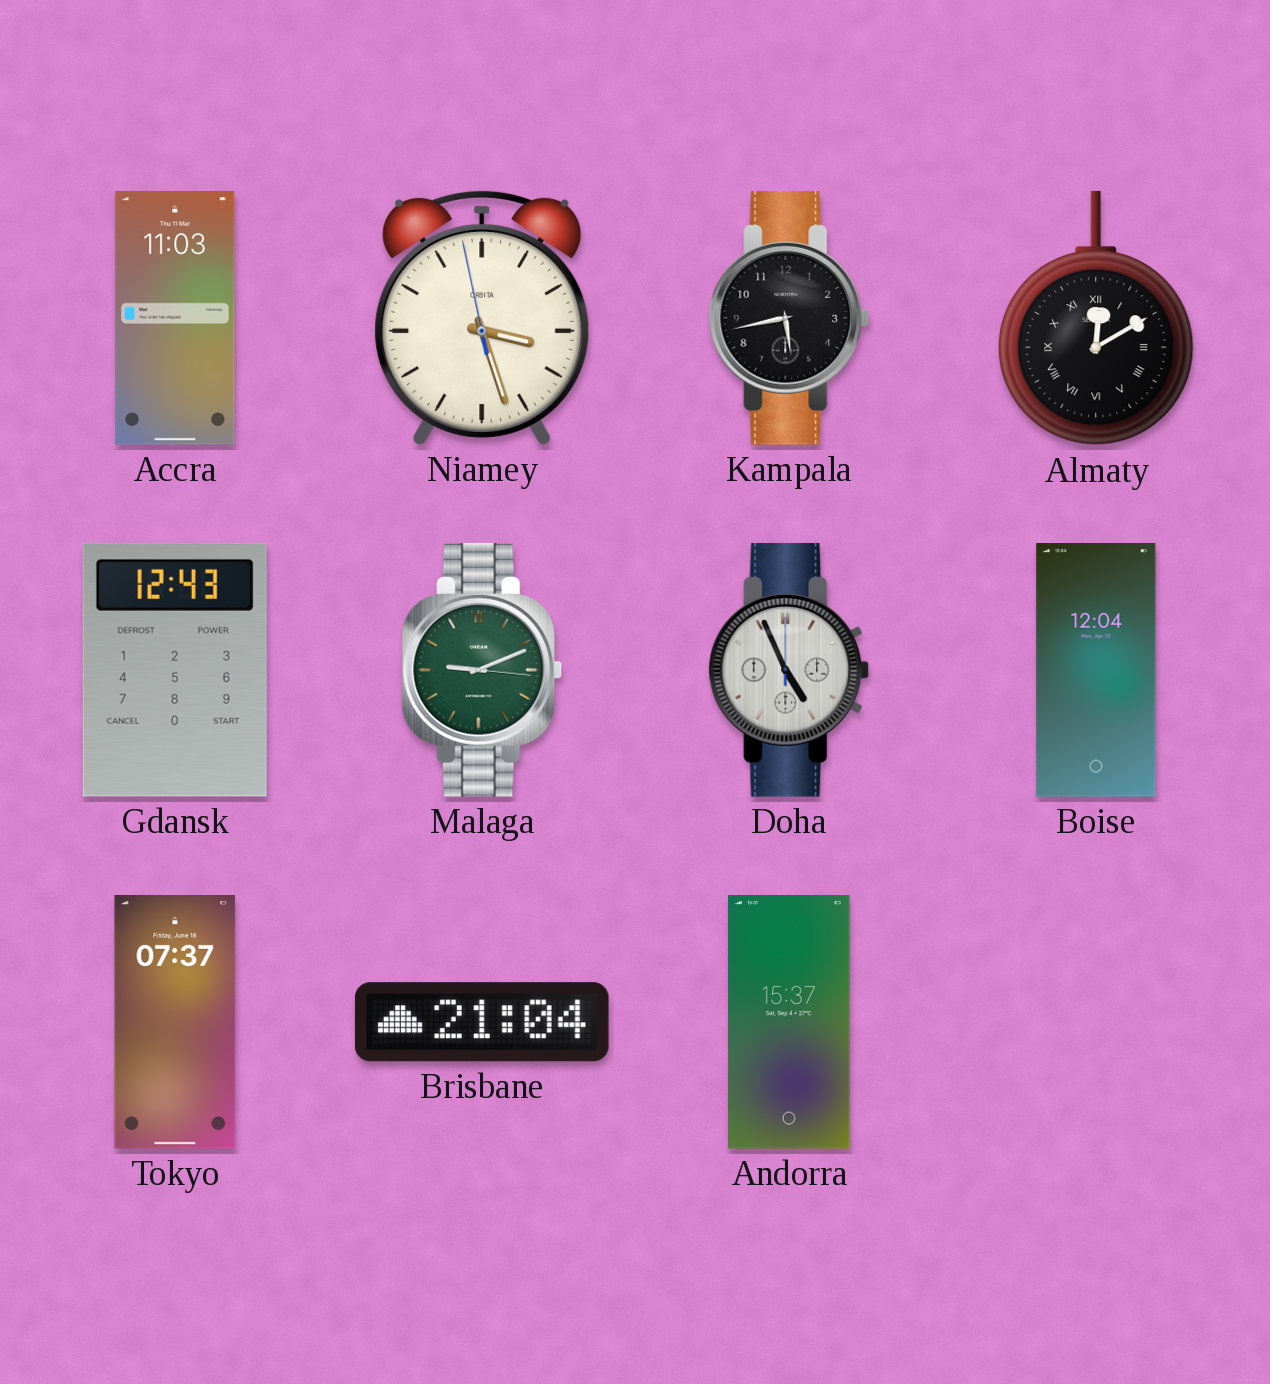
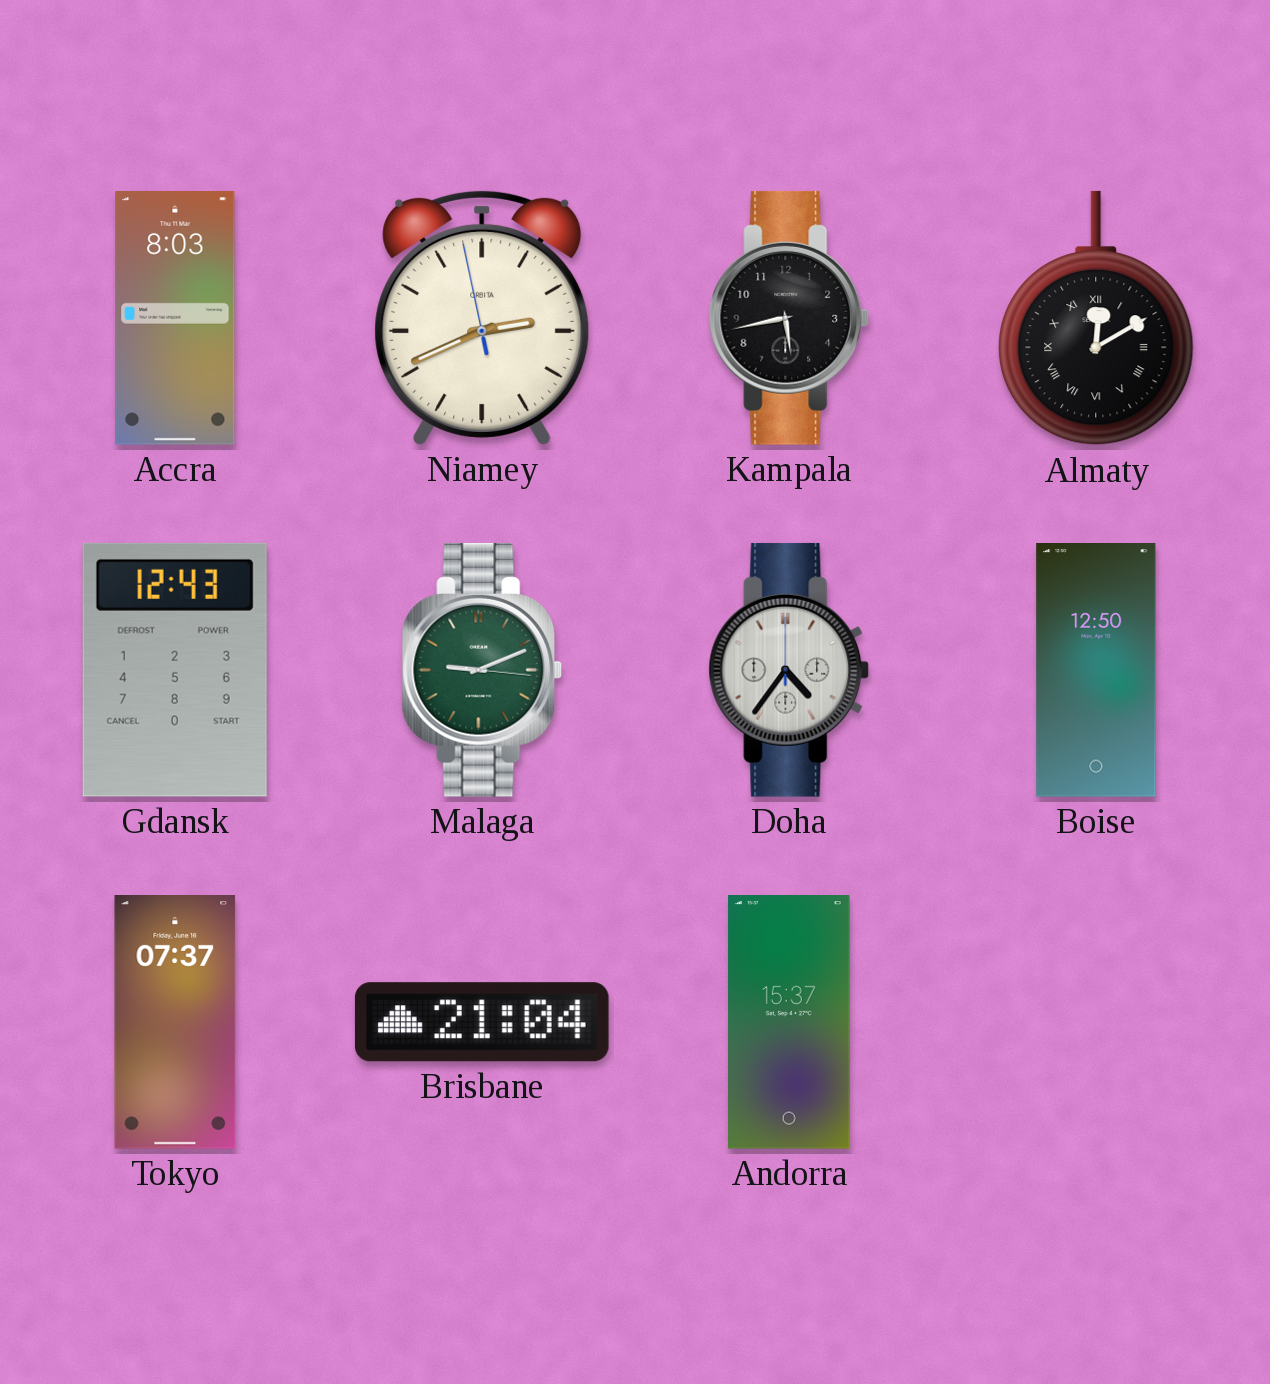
Accra: 11:03 -> 8:03 (175, 319)
Niamey: 3:26 -> 2:40 (482, 318)
Doha: 4:56 -> 4:36 (789, 670)
Boise: 12:04 -> 12:50 (1096, 671)
